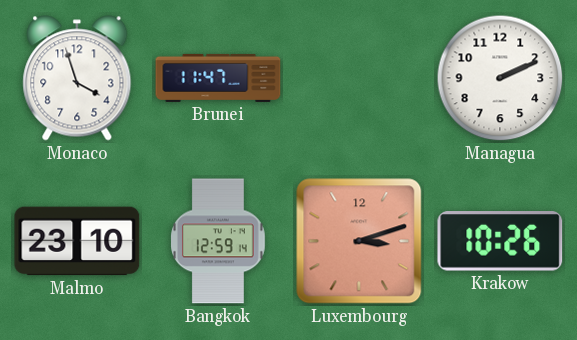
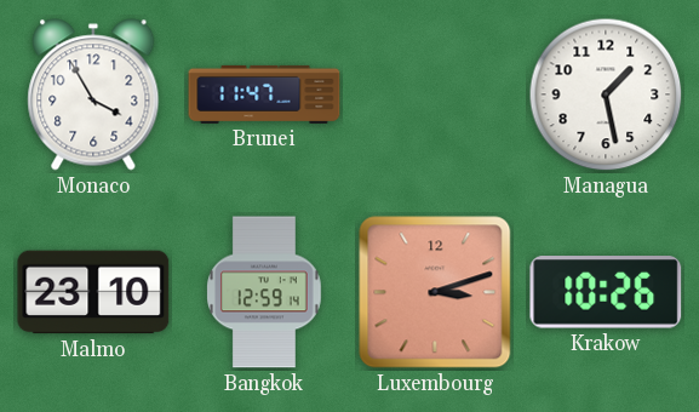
Monaco: 3:57 -> 3:55 (93, 95)
Managua: 2:11 -> 1:28 (606, 95)
